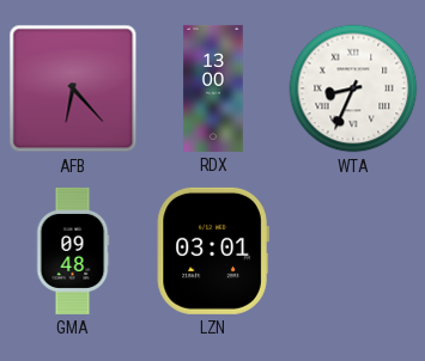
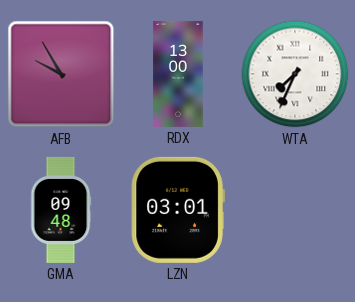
AFB: 6:23 -> 9:55 (61, 74)
WTA: 8:34 -> 7:34 (295, 74)
